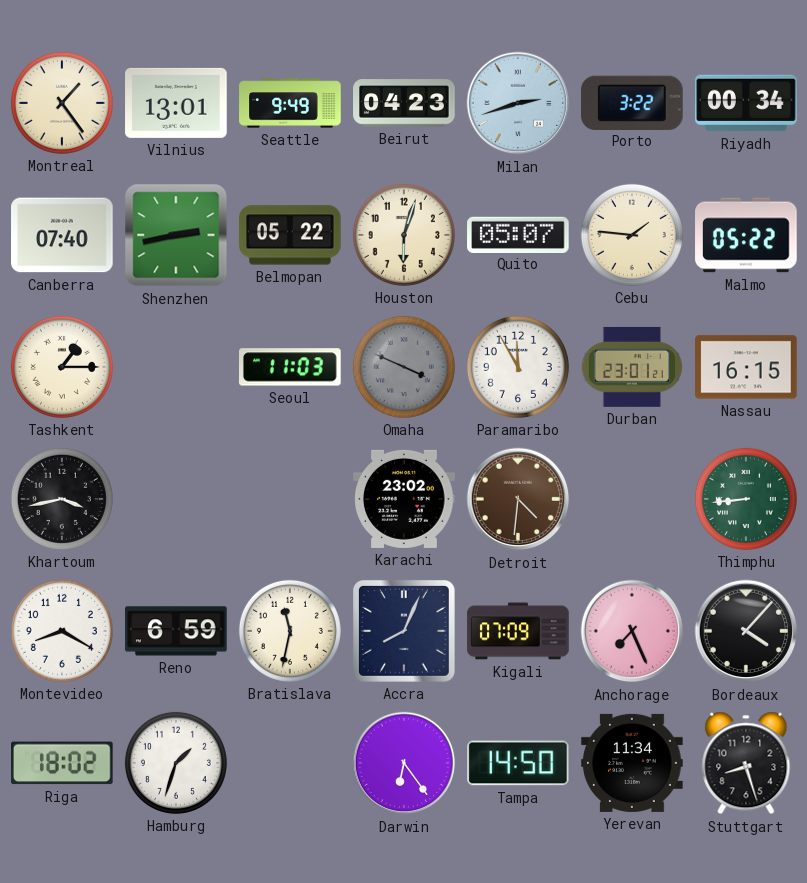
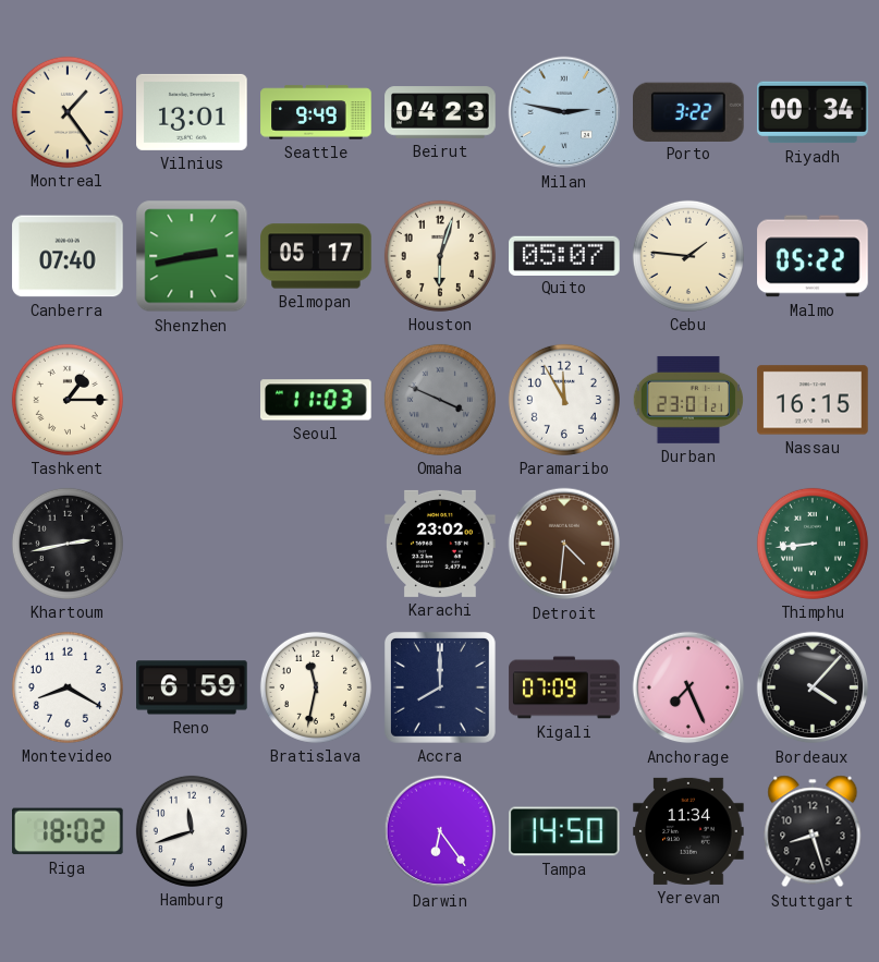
Milan: 2:42 -> 2:47 (564, 112)
Belmopan: 05:22 -> 05:17 (316, 256)
Khartoum: 3:43 -> 2:43 (68, 544)
Accra: 8:04 -> 8:00 (440, 687)
Hamburg: 1:33 -> 11:42 (192, 831)
